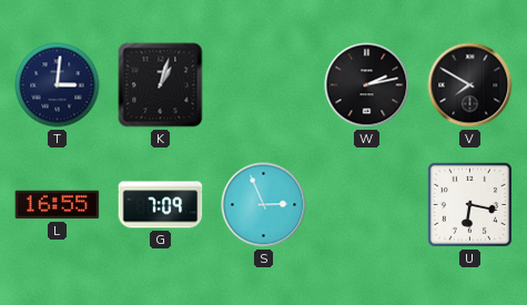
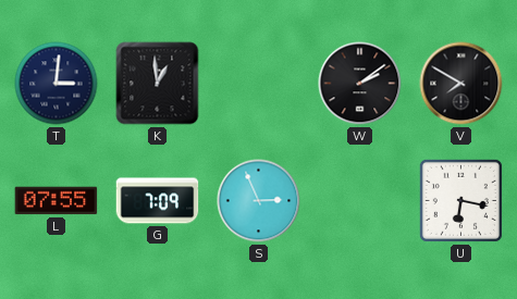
K: 1:03 -> 12:59 (158, 84)
W: 2:13 -> 2:09 (360, 84)
L: 16:55 -> 07:55 (57, 201)
